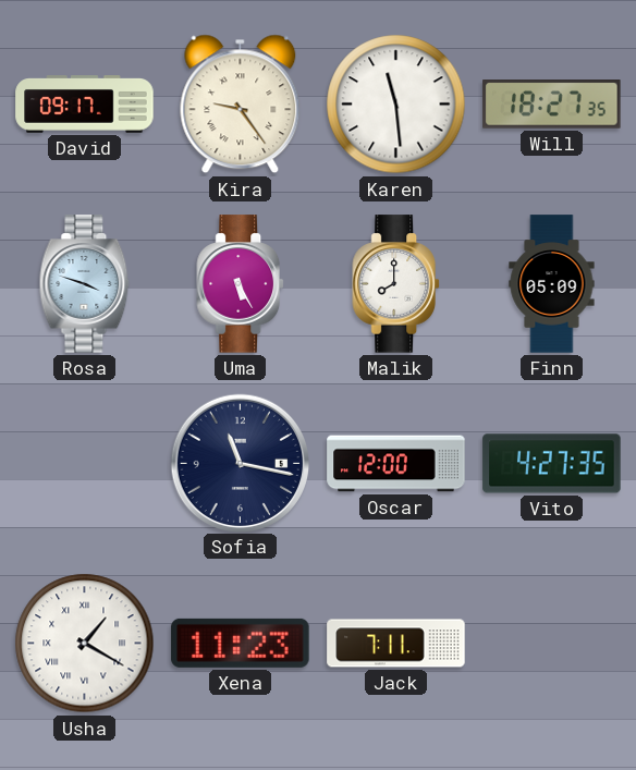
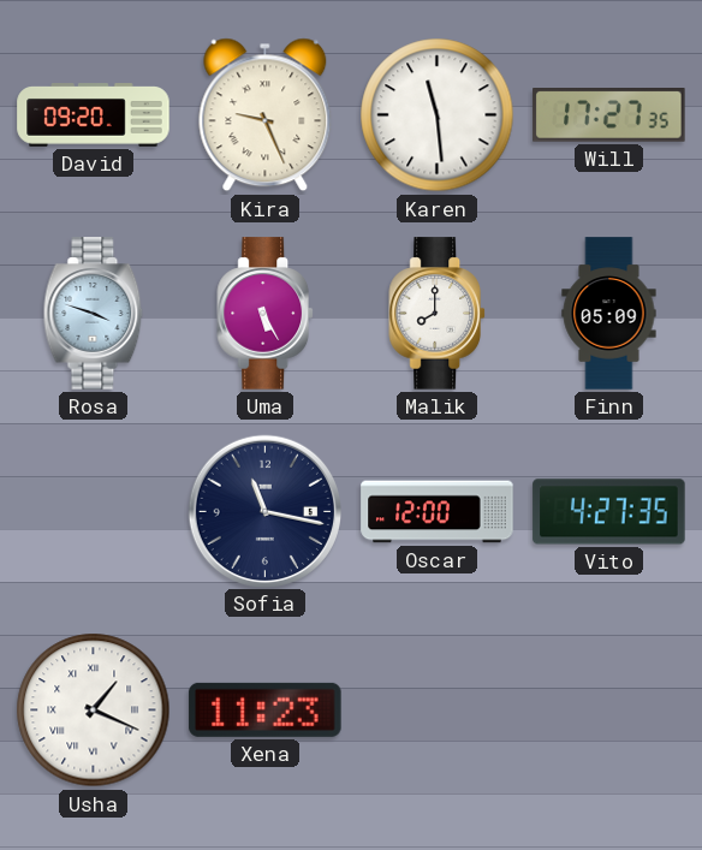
David: 09:17 -> 09:20 (94, 115)
Kira: 9:24 -> 9:26 (266, 115)
Will: 18:27 -> 17:27 (609, 115)
Usha: 1:20 -> 1:19 (94, 711)
Jack: 7:11 -> none (396, 644)
